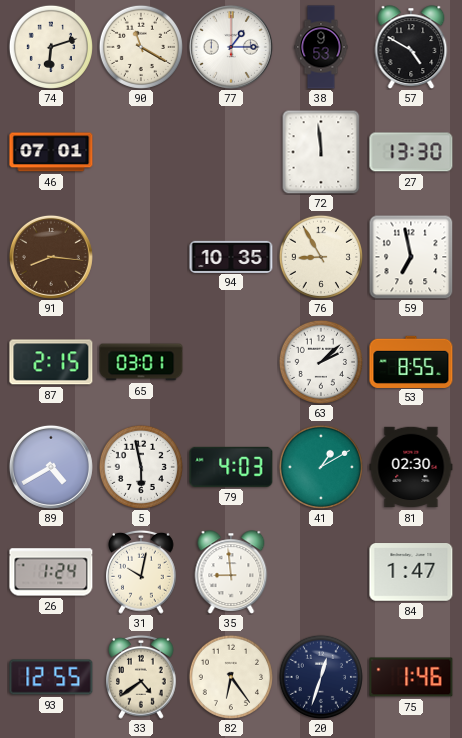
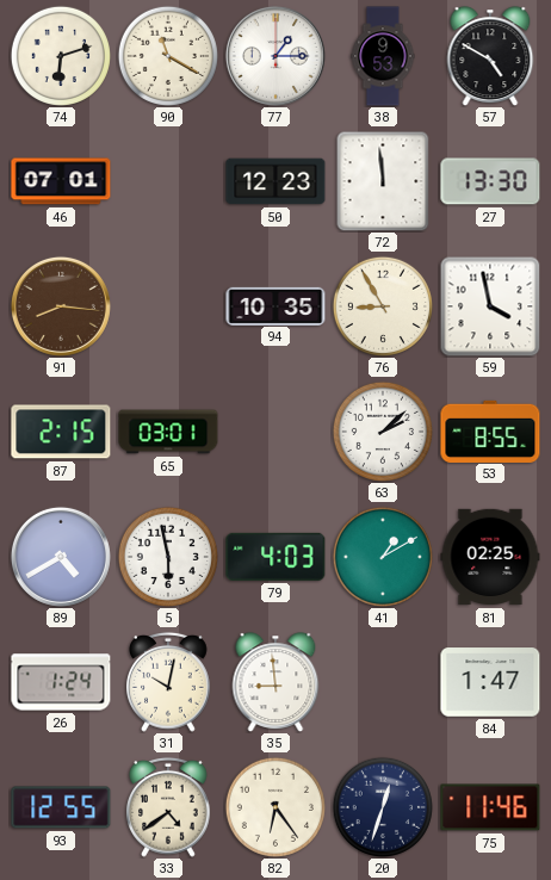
50: none -> 12:23 (275, 181)
59: 6:58 -> 3:58 (490, 306)
81: 02:30 -> 02:25 (490, 557)
75: 1:46 -> 11:46 (490, 807)
